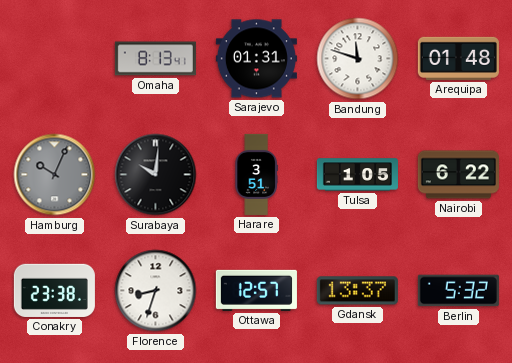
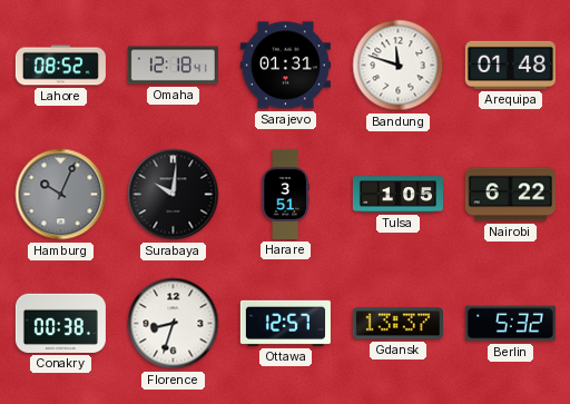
Lahore: none -> 08:52 (60, 66)
Omaha: 8:13 -> 12:18 (173, 66)
Conakry: 23:38 -> 00:38 (60, 323)
